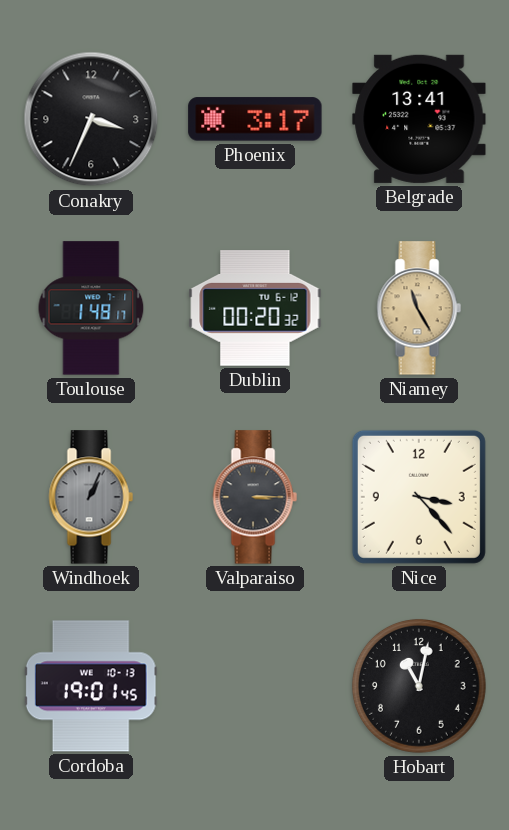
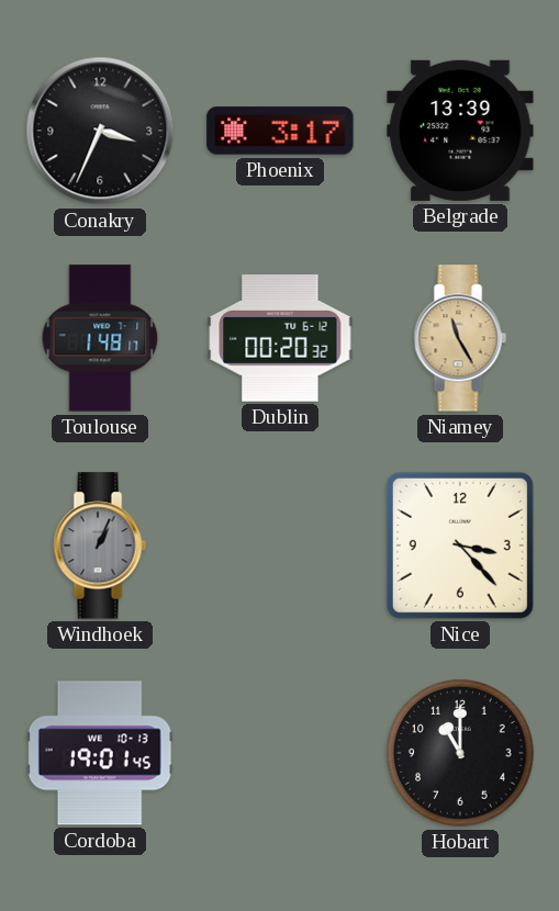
Belgrade: 13:41 -> 13:39 (460, 131)
Valparaiso: 3:15 -> none (255, 497)
Hobart: 11:02 -> 11:00 (460, 753)
